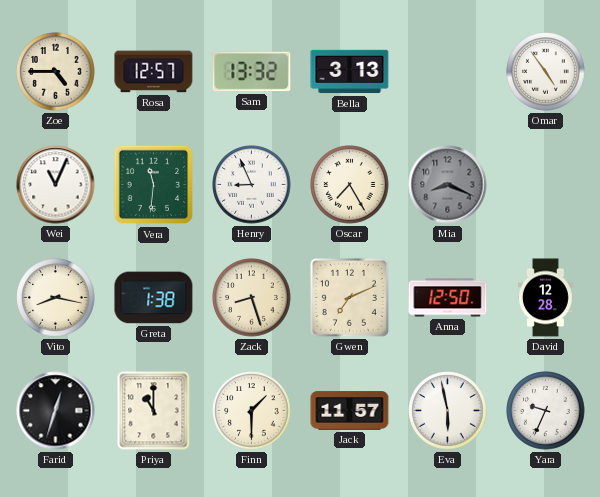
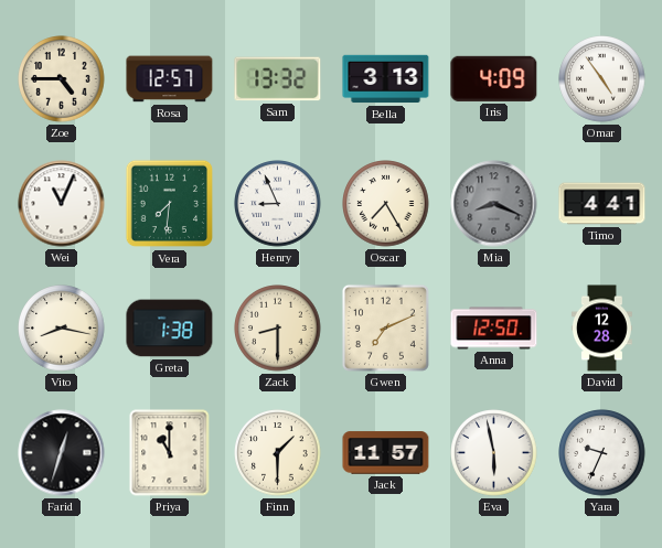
Iris: none -> 4:09 (494, 78)
Vera: 11:31 -> 7:31 (170, 204)
Timo: none -> 4:41 (602, 204)
Zack: 8:27 -> 8:30 (278, 329)
